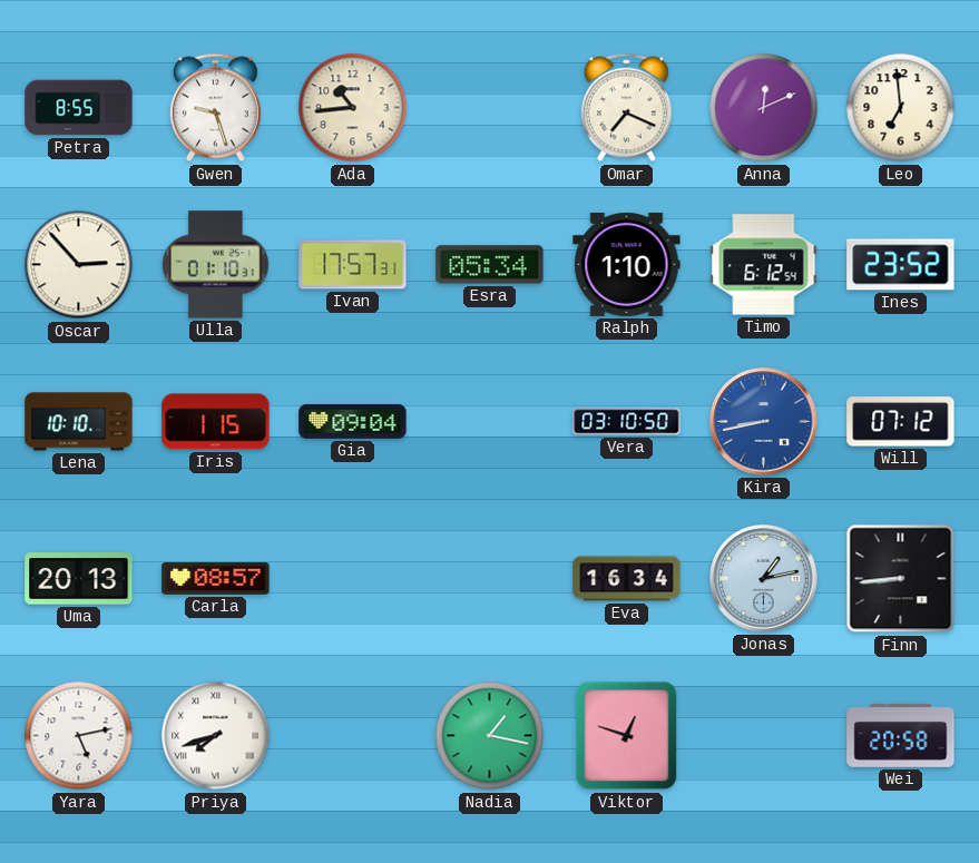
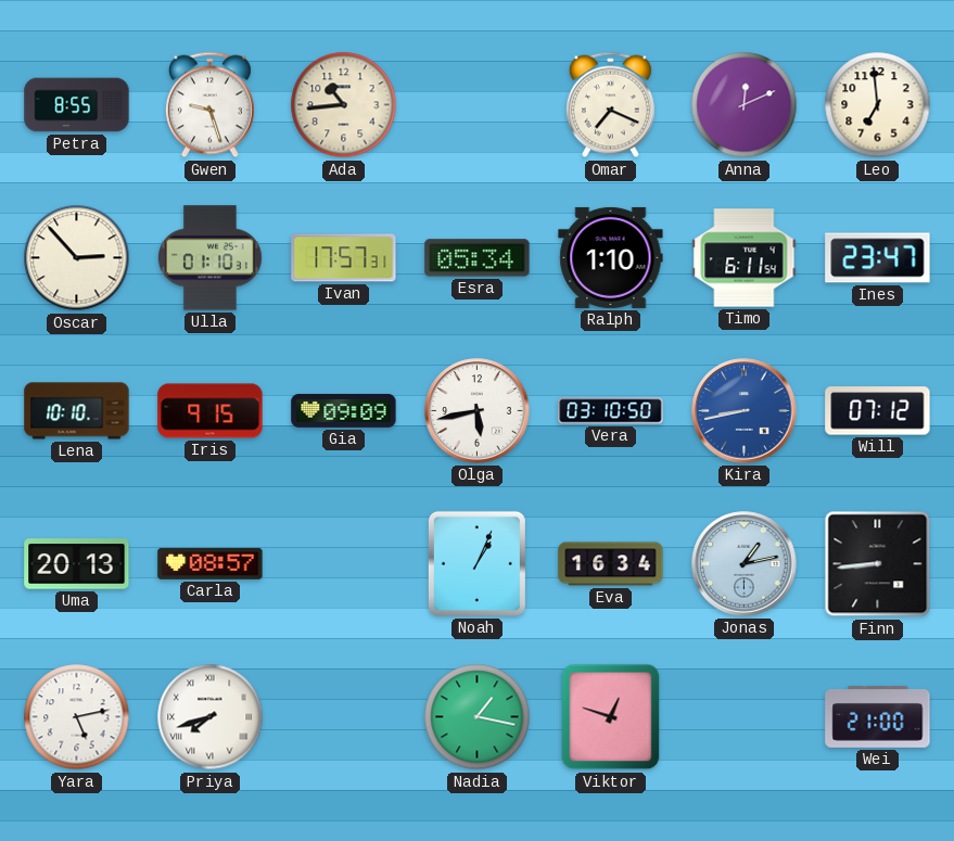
Timo: 6:12 -> 6:11 (745, 258)
Ines: 23:52 -> 23:47 (878, 258)
Iris: 1:15 -> 9:15 (211, 411)
Gia: 09:04 -> 09:09 (344, 410)
Olga: none -> 5:43 (478, 411)
Noah: none -> 1:04 (476, 563)
Wei: 20:58 -> 21:00 (878, 717)
